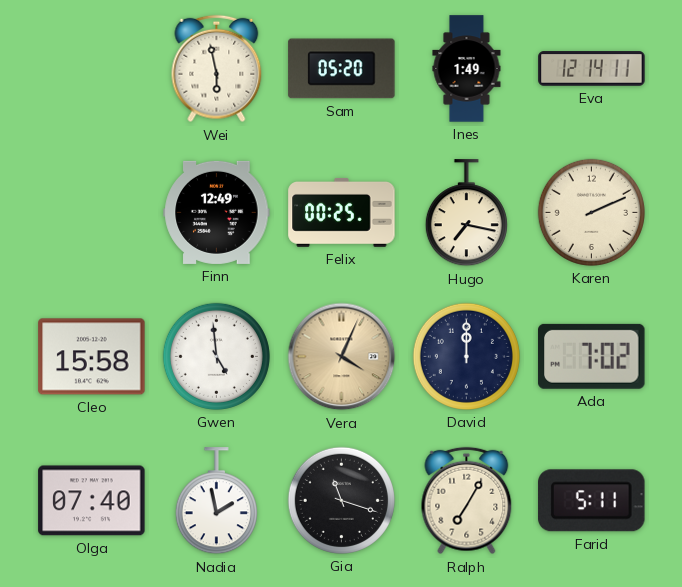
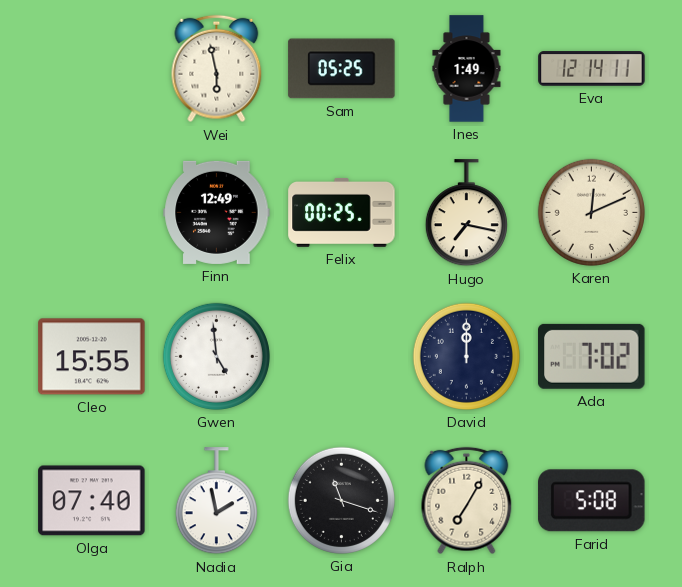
Sam: 05:20 -> 05:25 (342, 69)
Karen: 2:11 -> 12:11 (591, 212)
Cleo: 15:58 -> 15:55 (92, 357)
Vera: 4:04 -> none (342, 357)
Farid: 5:11 -> 5:08 (592, 501)
